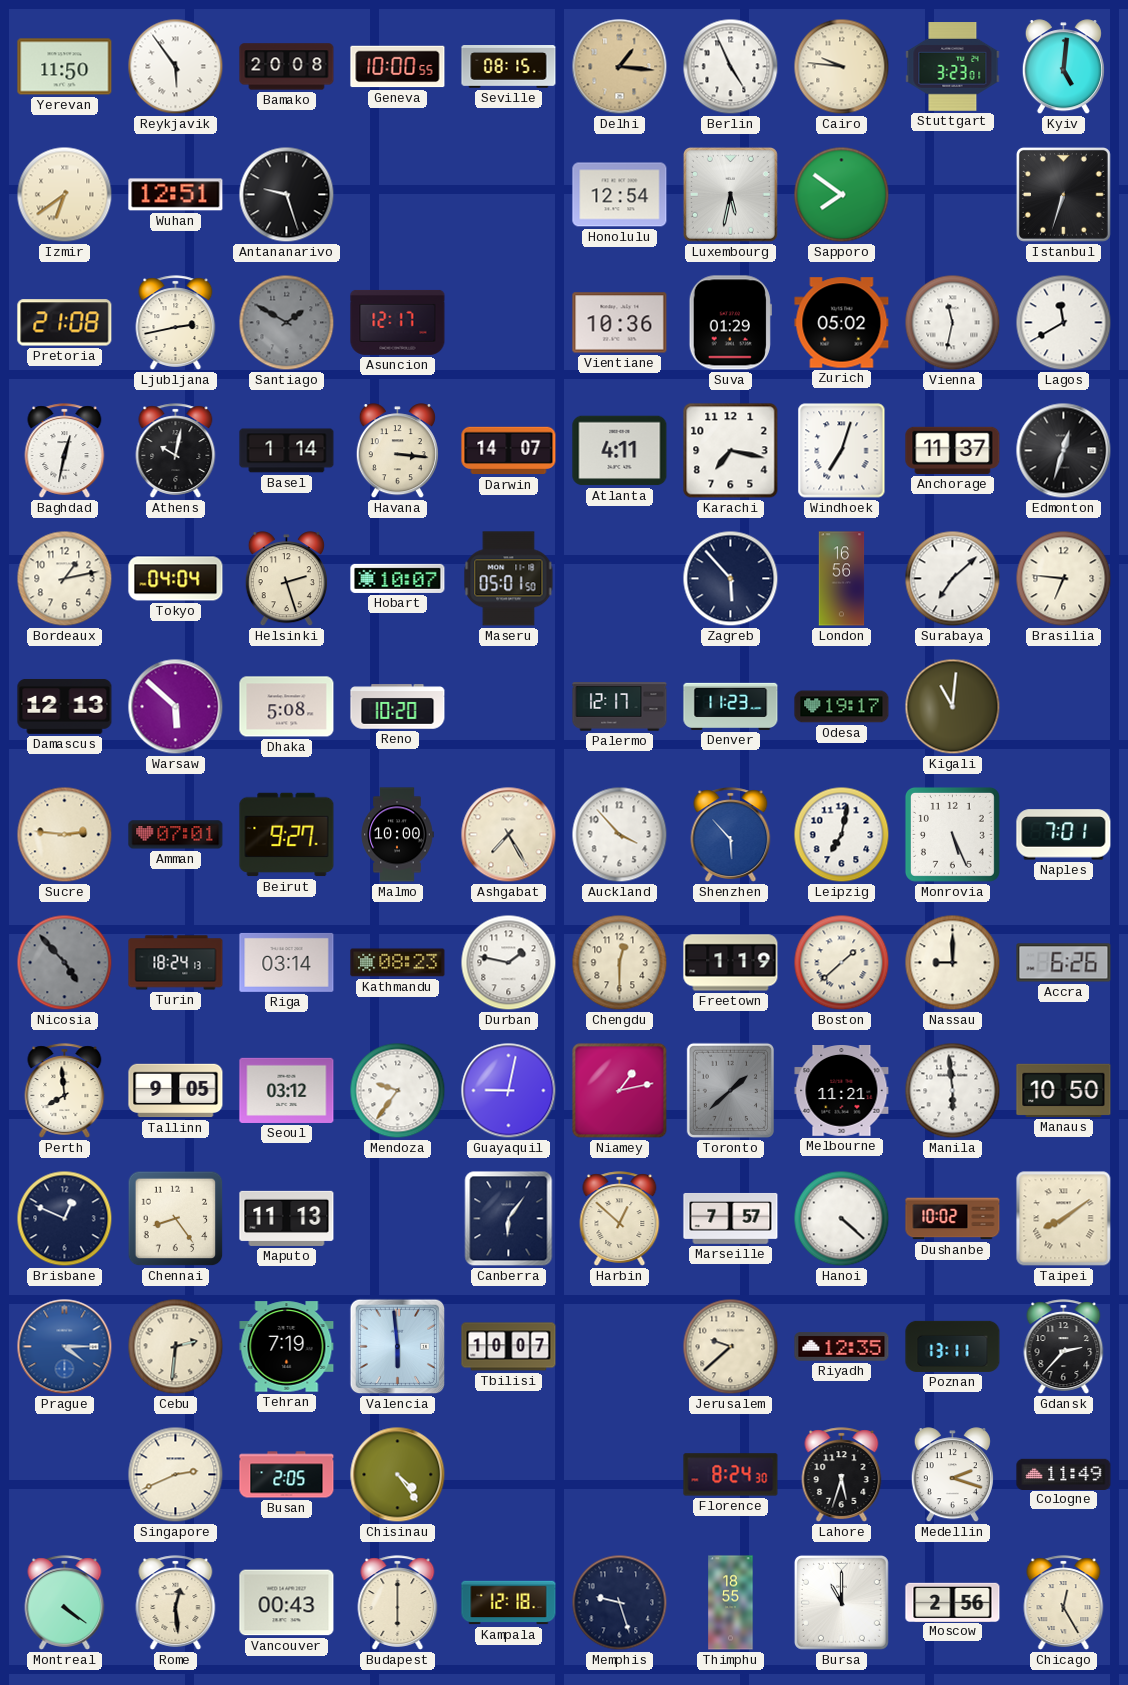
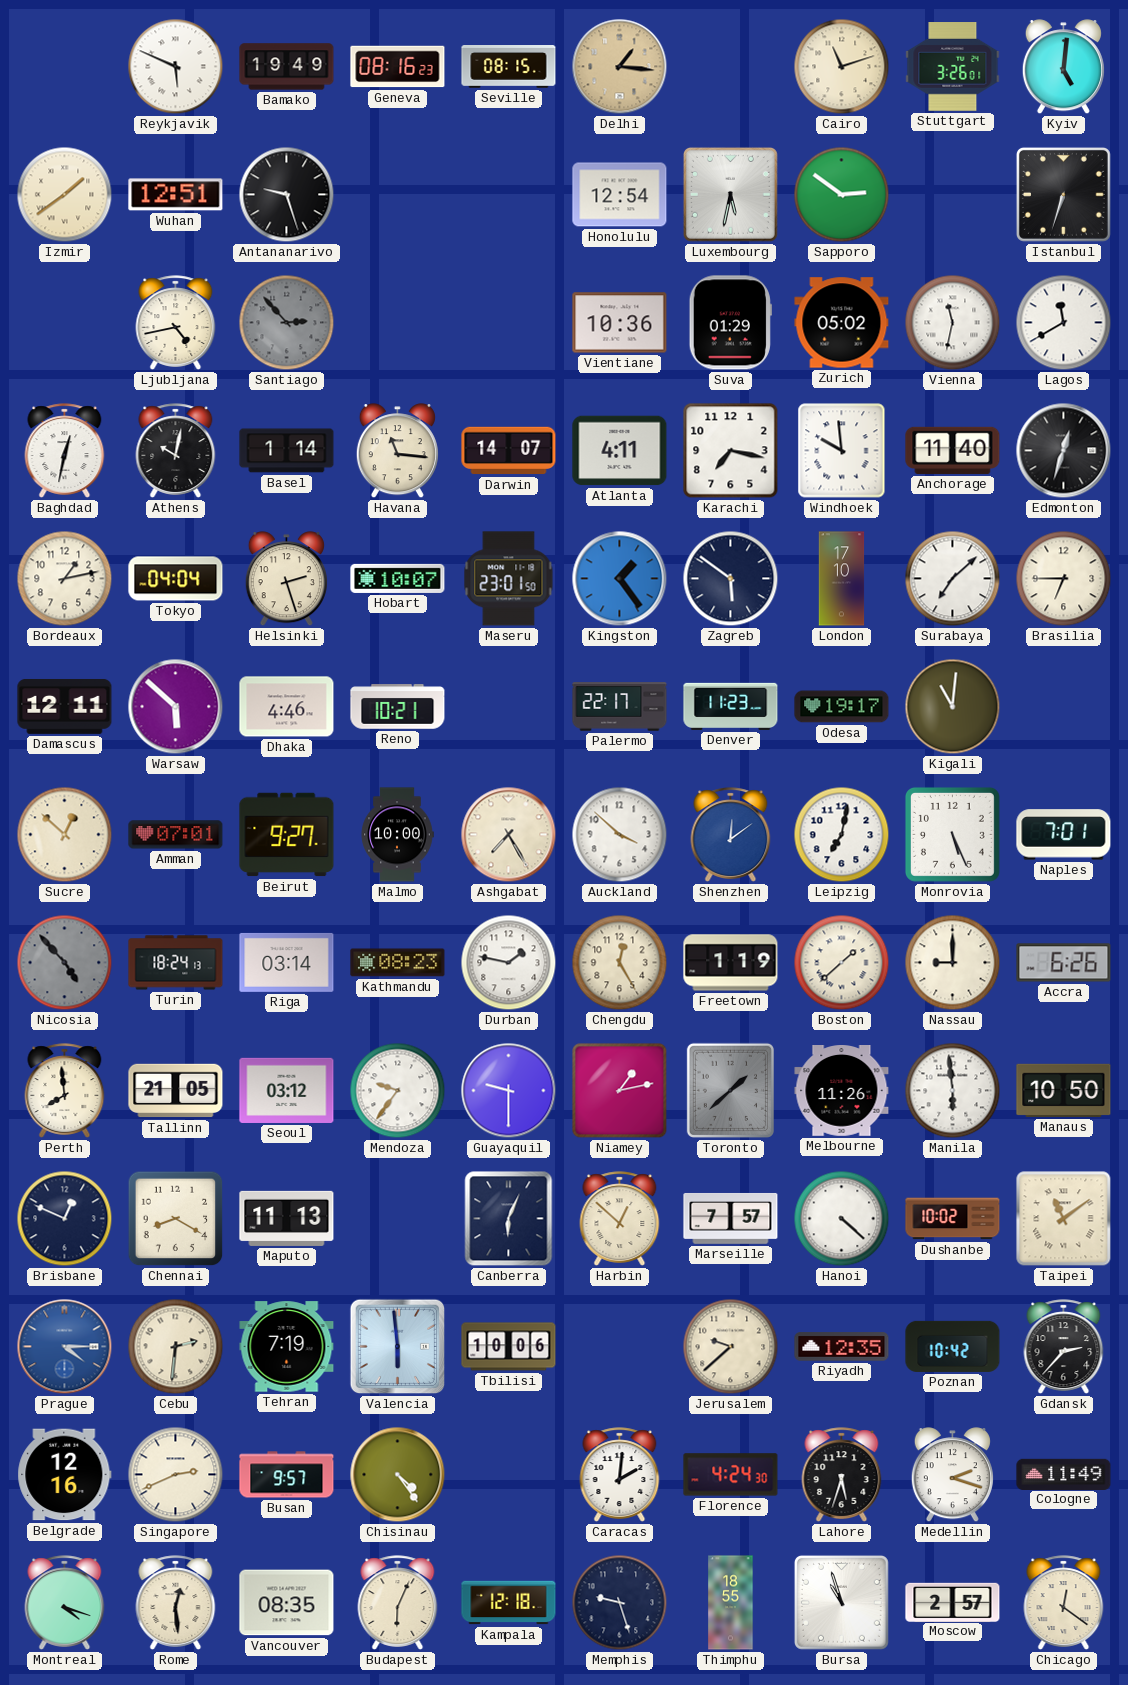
Yerevan: 11:50 -> none (65, 67)
Reykjavik: 5:54 -> 5:49 (176, 67)
Bamako: 20:08 -> 19:49 (287, 67)
Geneva: 10:00 -> 08:16 (398, 67)
Berlin: 4:56 -> none (731, 67)
Cairo: 9:46 -> 11:12 (842, 67)
Stuttgart: 3:23 -> 3:26 (953, 67)
Izmir: 6:39 -> 1:39 (65, 195)
Sapporo: 7:51 -> 2:51 (842, 195)
Pretoria: 21:08 -> none (65, 323)
Ljubljana: 2:43 -> 4:43 (176, 323)
Santiago: 1:50 -> 2:53 (287, 323)
Asuncion: 12:17 -> none (398, 322)
Havana: 3:16 -> 11:16 (397, 451)
Windhoek: 7:03 -> 9:59 (842, 451)
Anchorage: 11:37 -> 11:40 (953, 450)
Maseru: 05:01 -> 23:01 (509, 579)
Kingston: none -> 1:24 (620, 579)
Zagreb: 5:53 -> 5:51 (731, 579)
London: 16:56 -> 17:10 (842, 579)
Brasilia: 6:46 -> 6:45 (1064, 579)
Damascus: 12:13 -> 12:11 (65, 706)
Dhaka: 5:08 -> 4:46 (287, 707)
Reno: 10:20 -> 10:21 (398, 707)
Palermo: 12:17 -> 22:17 (620, 707)
Sucre: 2:46 -> 12:52 (65, 835)
Auckland: 3:53 -> 3:52 (620, 835)
Shenzhen: 5:53 -> 12:09 (731, 835)
Chengdu: 12:30 -> 12:25 (620, 963)
Tallinn: 9:05 -> 21:05 (176, 1091)
Guayaquil: 9:02 -> 9:30 (509, 1091)
Melbourne: 11:21 -> 11:26 (842, 1091)
Chennai: 8:24 -> 8:20 (176, 1219)
Canberra: 6:06 -> 6:04 (509, 1219)
Taipei: 8:09 -> 11:09 (1064, 1219)
Tbilisi: 10:07 -> 10:06 (509, 1347)
Poznan: 13:11 -> 10:42 (953, 1346)
Belgrade: none -> 12:16 (65, 1475)
Busan: 2:05 -> 9:57 (287, 1475)
Caracas: none -> 2:01 (620, 1475)
Florence: 8:24 -> 4:24 (731, 1475)
Montreal: 4:21 -> 4:18 (65, 1603)
Vancouver: 00:43 -> 08:35 (287, 1603)
Budapest: 6:00 -> 6:04 (398, 1603)
Bursa: 11:00 -> 10:57 (841, 1602)
Moscow: 2:56 -> 2:57 (953, 1602)
Chicago: 12:25 -> 12:21 (1064, 1603)
